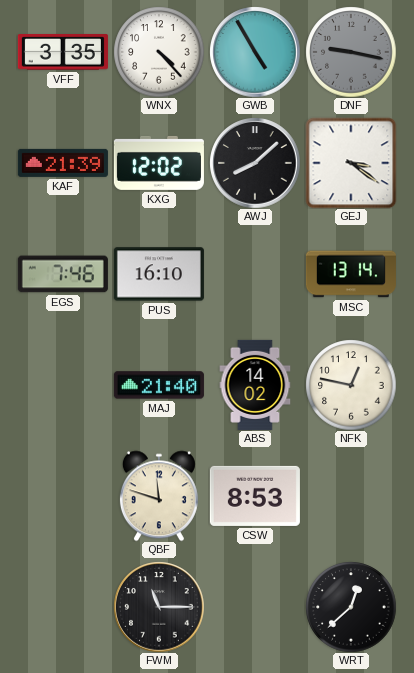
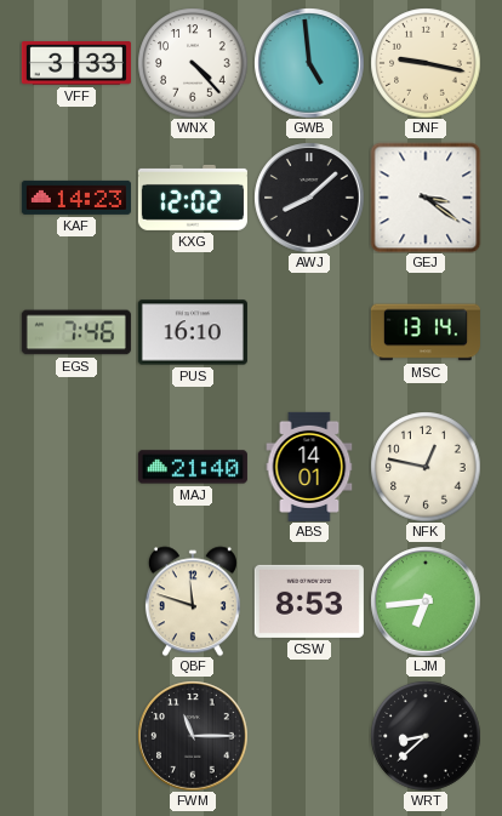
VFF: 3:35 -> 3:33 (76, 64)
GWB: 4:55 -> 4:59 (309, 63)
DNF dial: grey -> cream (426, 63)
KAF: 21:39 -> 14:23 (76, 198)
ABS: 14:02 -> 14:01 (309, 467)
LJM: none -> 6:44 (426, 601)
WRT: 12:38 -> 8:38 (426, 736)
